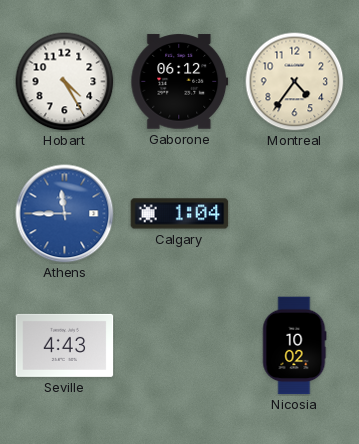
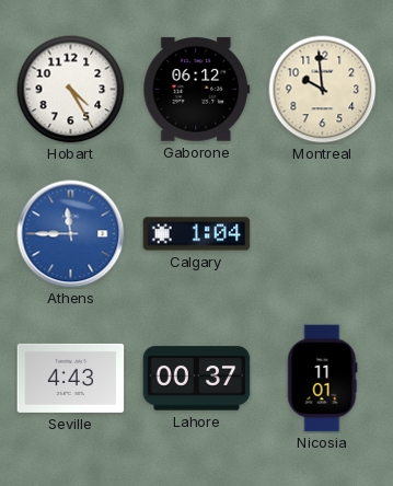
Montreal: 4:36 -> 9:59 (323, 90)
Lahore: none -> 00:37 (197, 379)
Nicosia: 10:02 -> 11:01 (322, 379)
